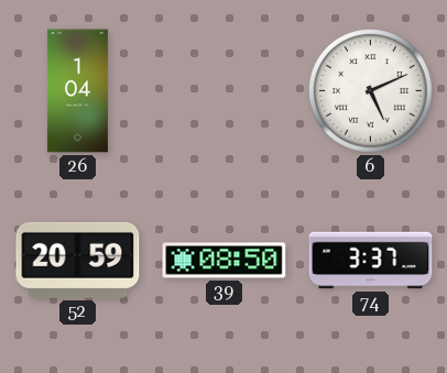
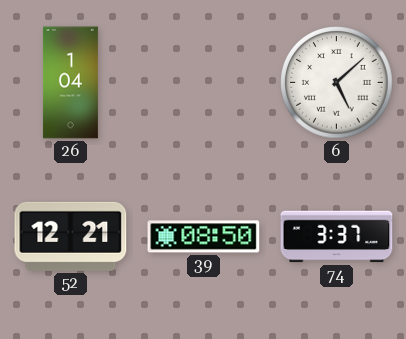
6: 5:11 -> 5:08 (337, 83)
52: 20:59 -> 12:21 (71, 236)
